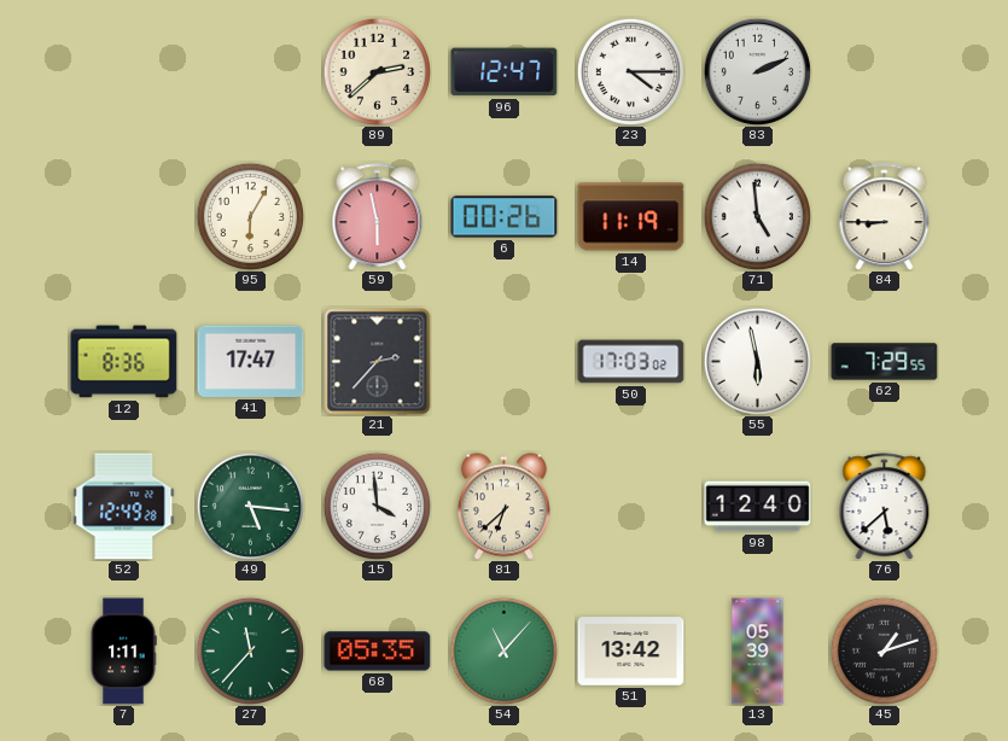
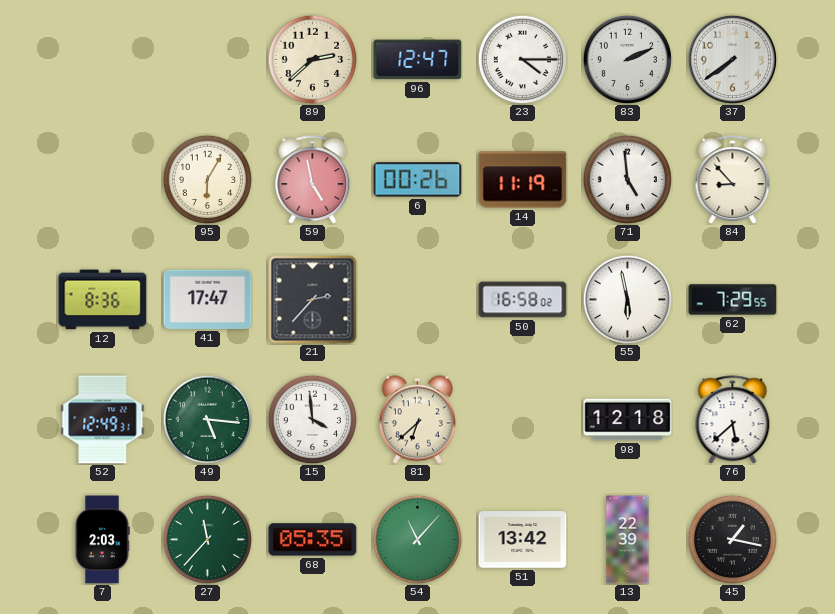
37: none -> 7:39 (732, 59)
59: 5:58 -> 4:58 (313, 180)
84: 8:45 -> 8:53 (733, 180)
50: 17:03 -> 16:58 (523, 300)
52: 12:49:28 -> 12:49:31 (103, 420)
98: 12:40 -> 12:18 (628, 420)
7: 1:11 -> 2:03 (102, 540)
13: 05:39 -> 22:39 (628, 540)
45: 1:12 -> 1:17 (732, 539)
